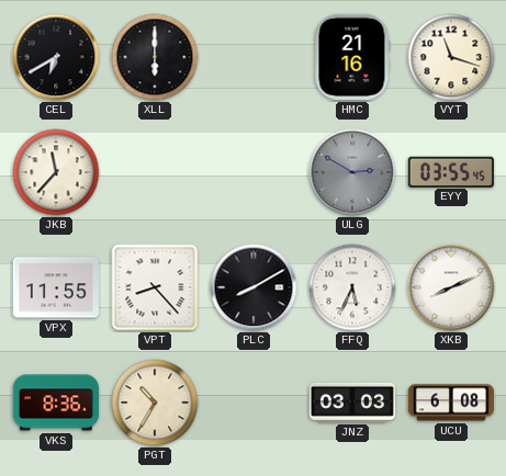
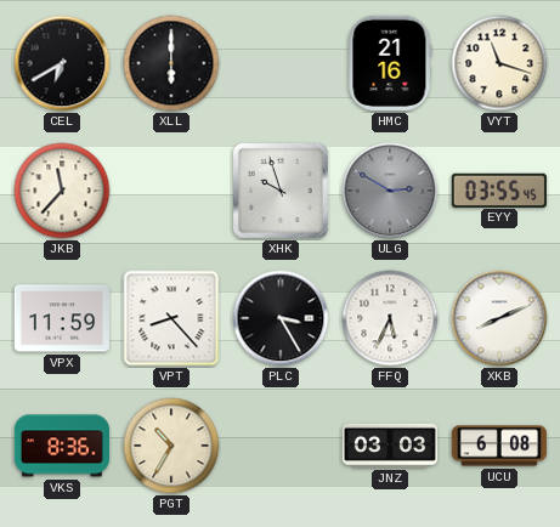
XHK: none -> 9:57 (281, 191)
VPX: 11:55 -> 11:59 (62, 318)
PLC: 8:10 -> 3:25 (281, 318)
